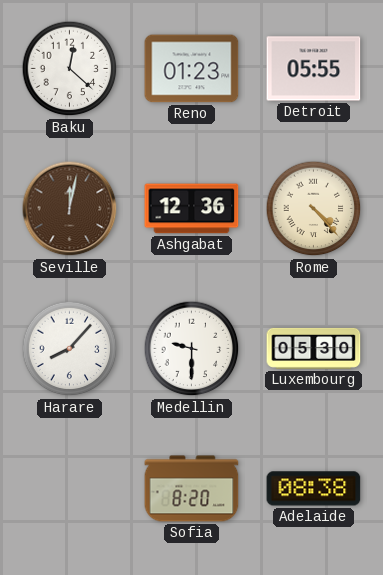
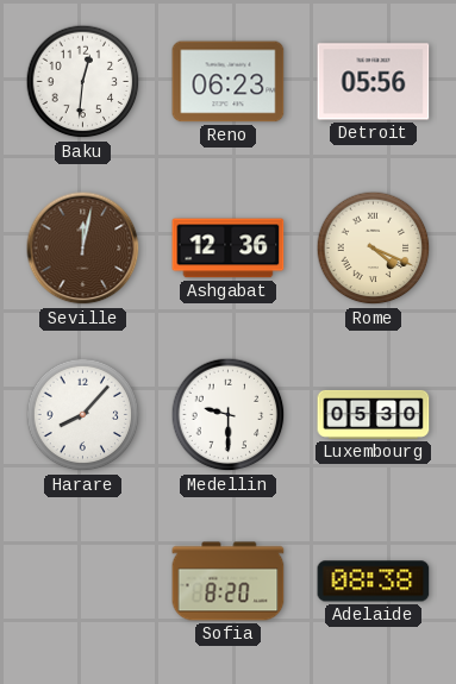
Baku: 12:22 -> 12:31 (83, 82)
Reno: 01:23 -> 06:23 (229, 82)
Detroit: 05:55 -> 05:56 (374, 82)
Rome: 4:23 -> 4:19 (374, 249)
